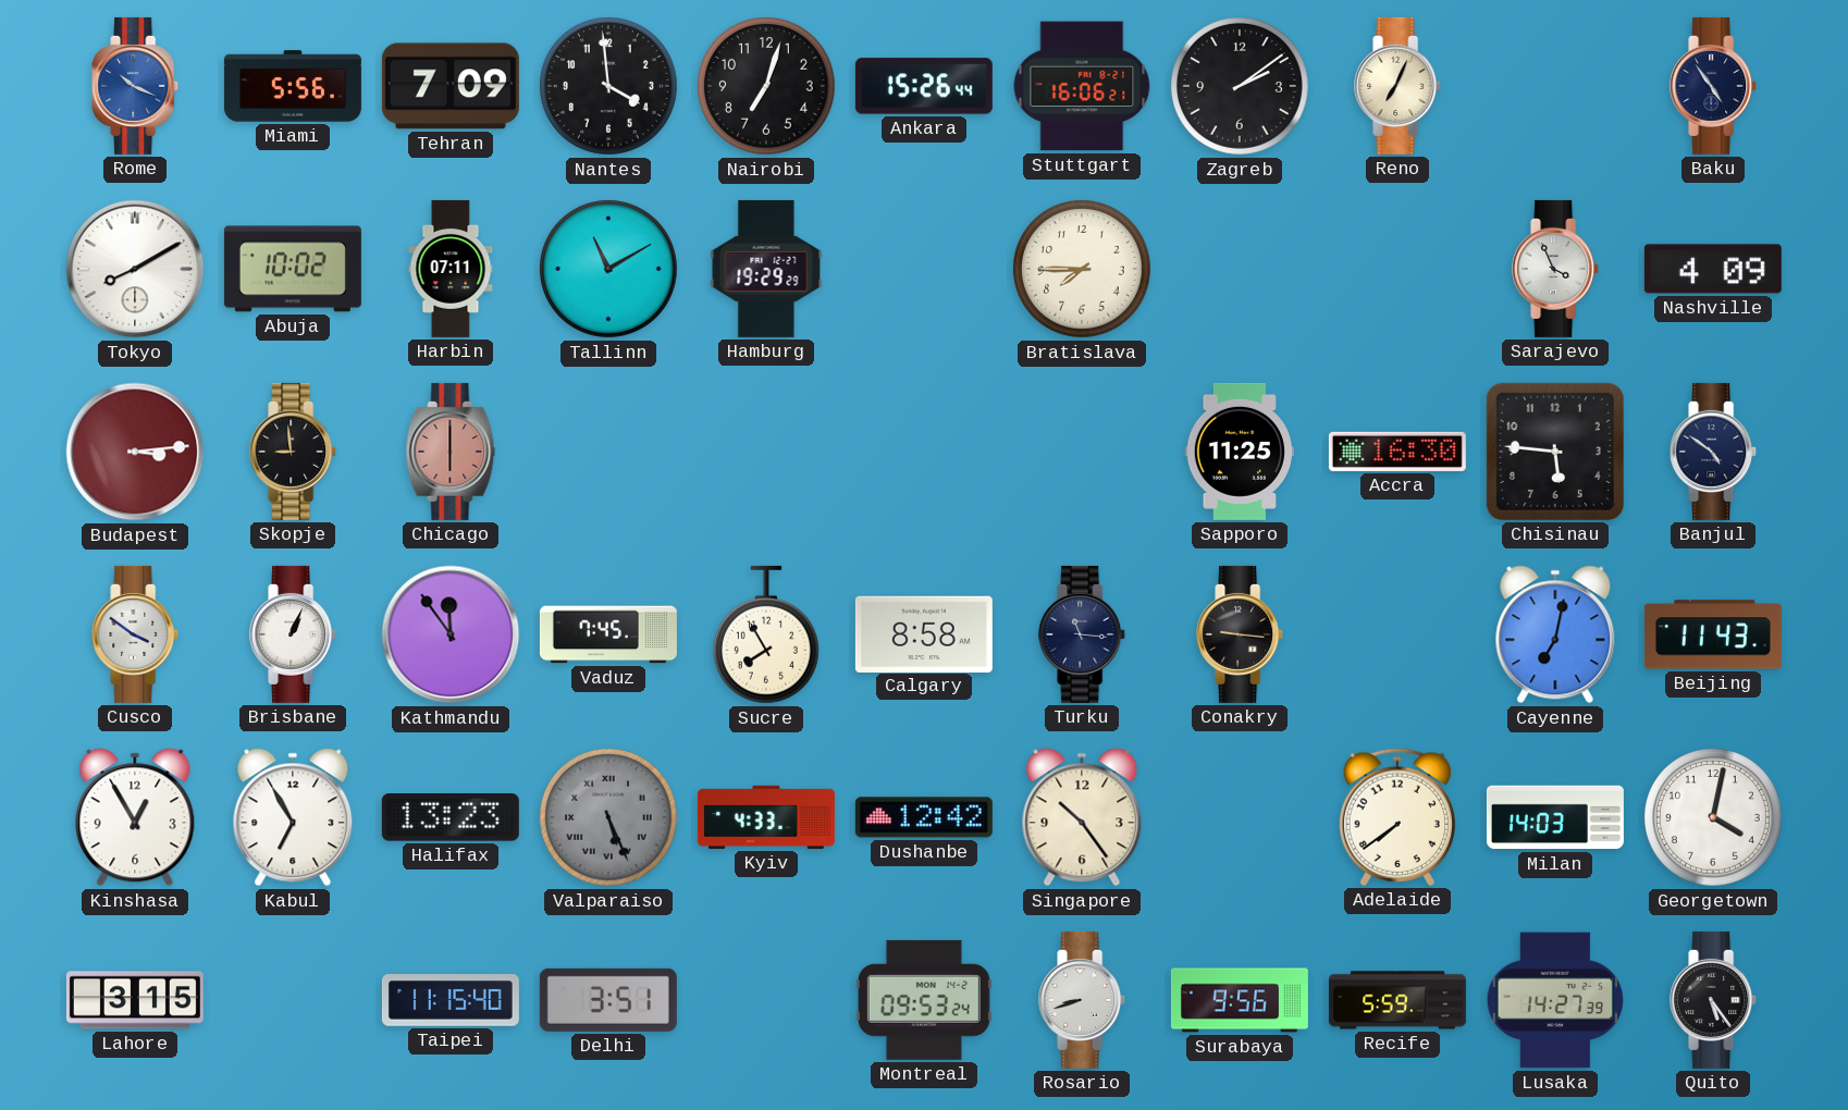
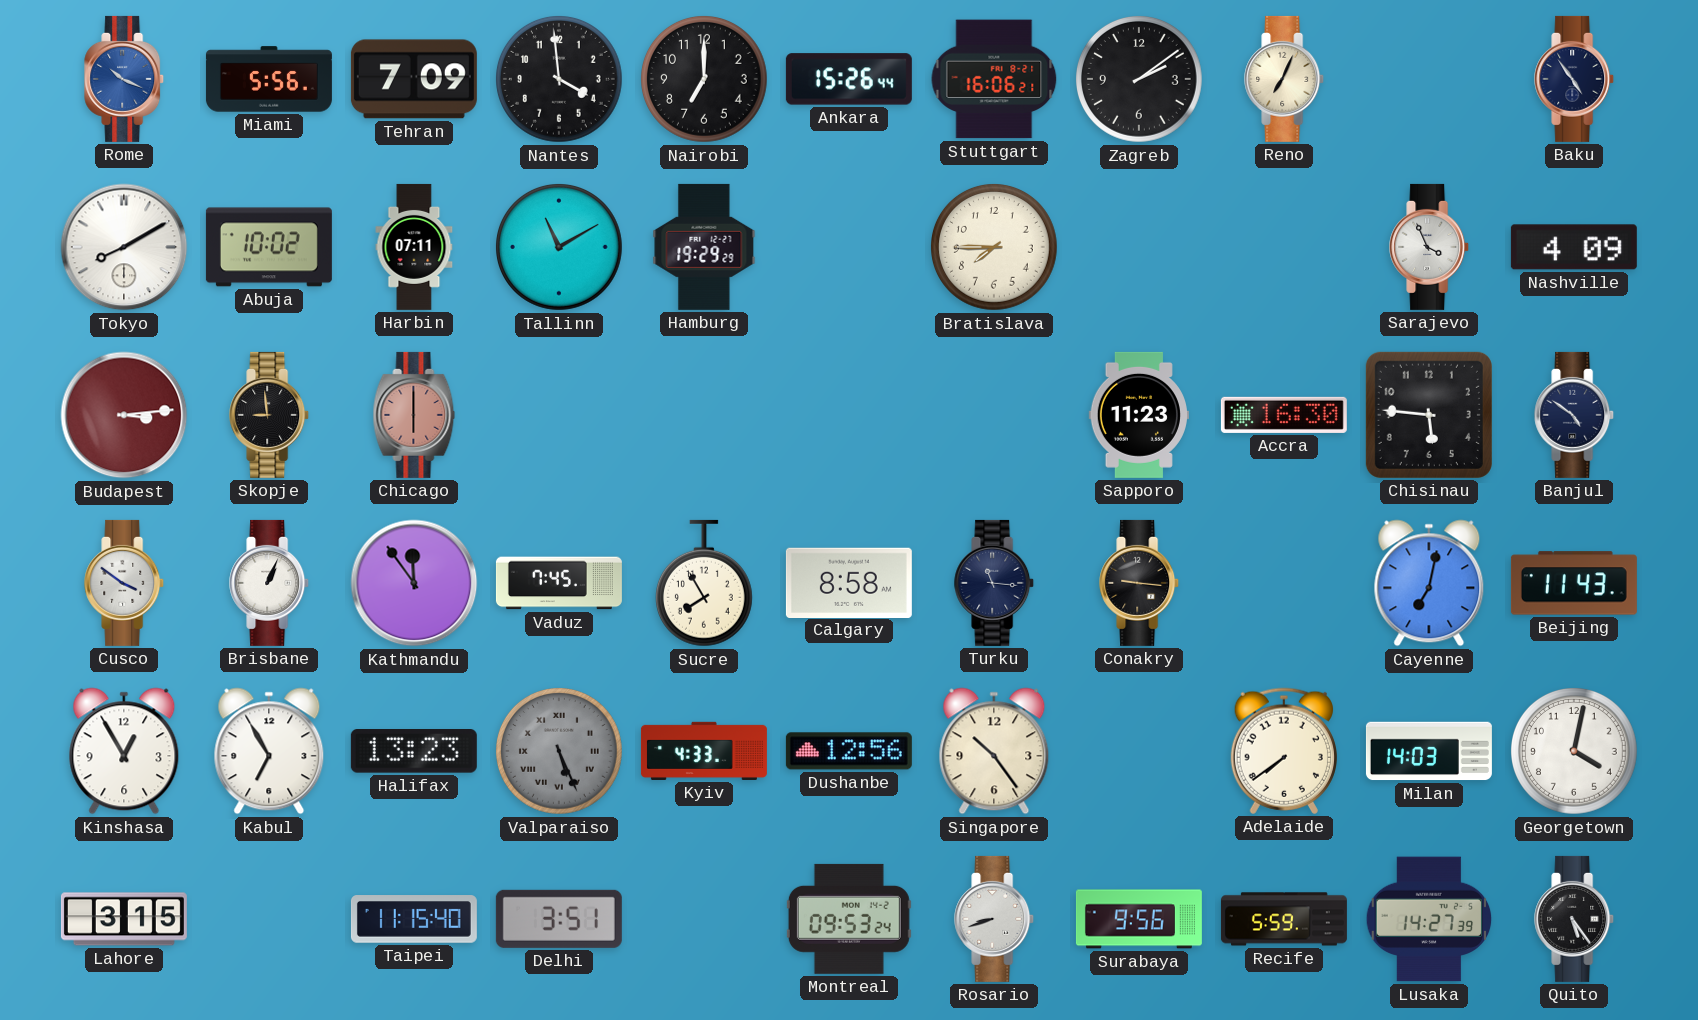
Nairobi: 7:03 -> 7:00 (705, 80)
Sapporo: 11:25 -> 11:23 (1139, 415)
Dushanbe: 12:42 -> 12:56 (849, 751)
